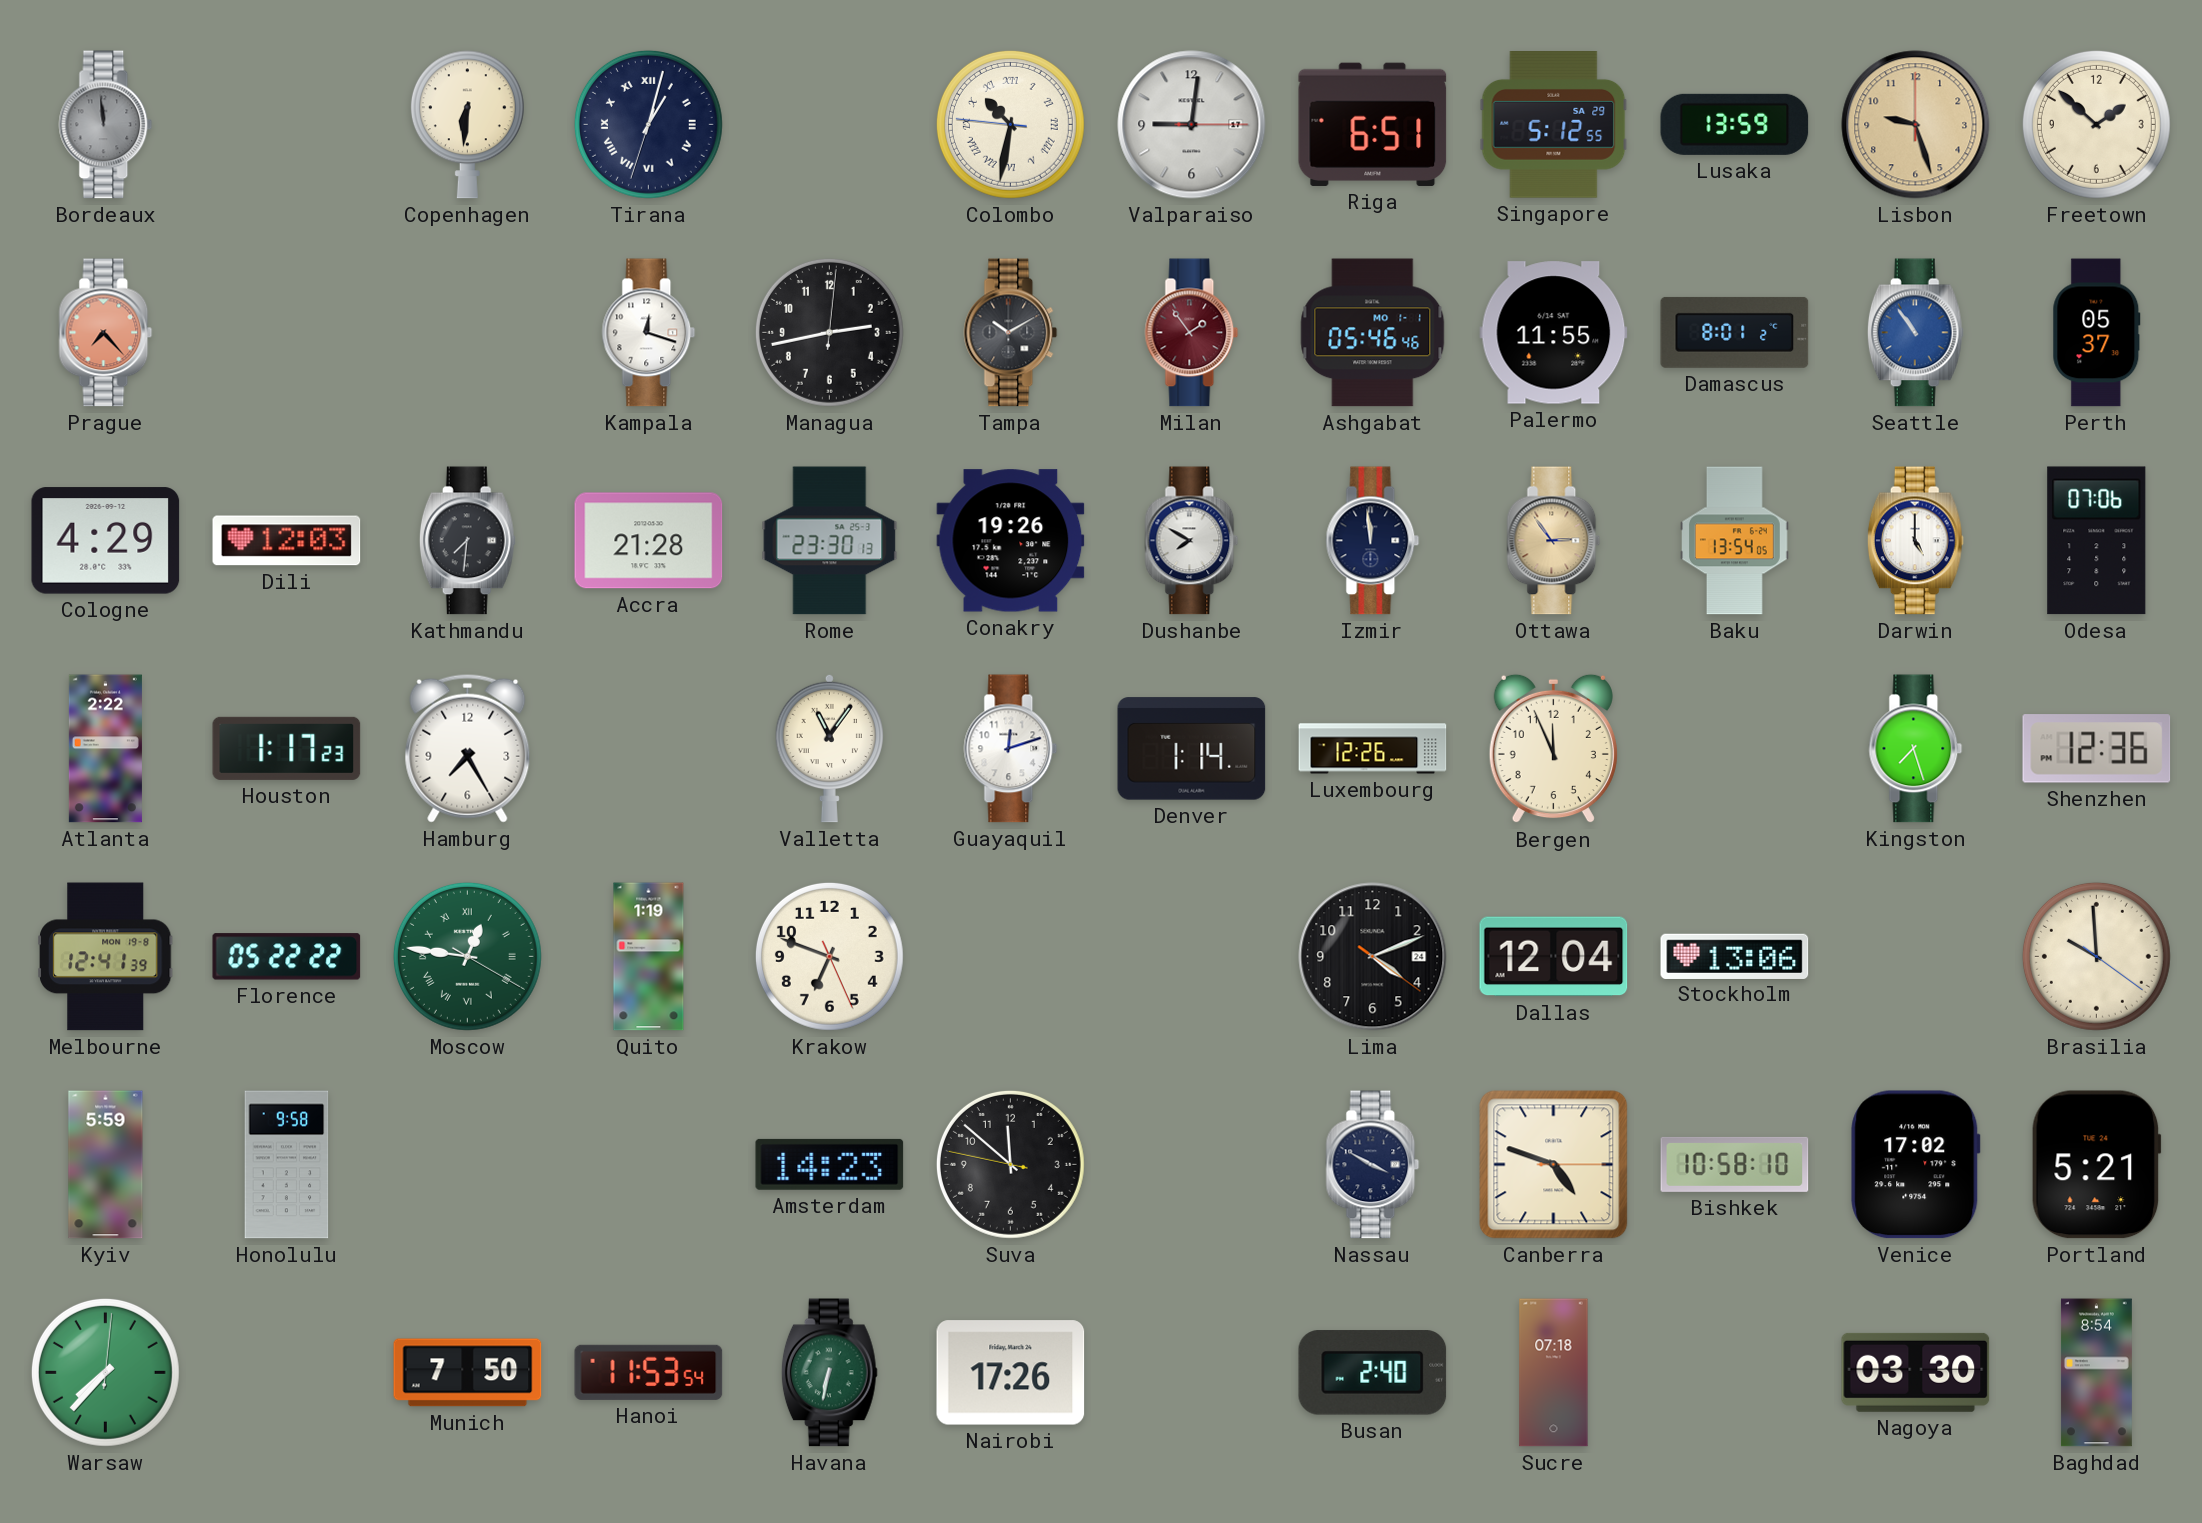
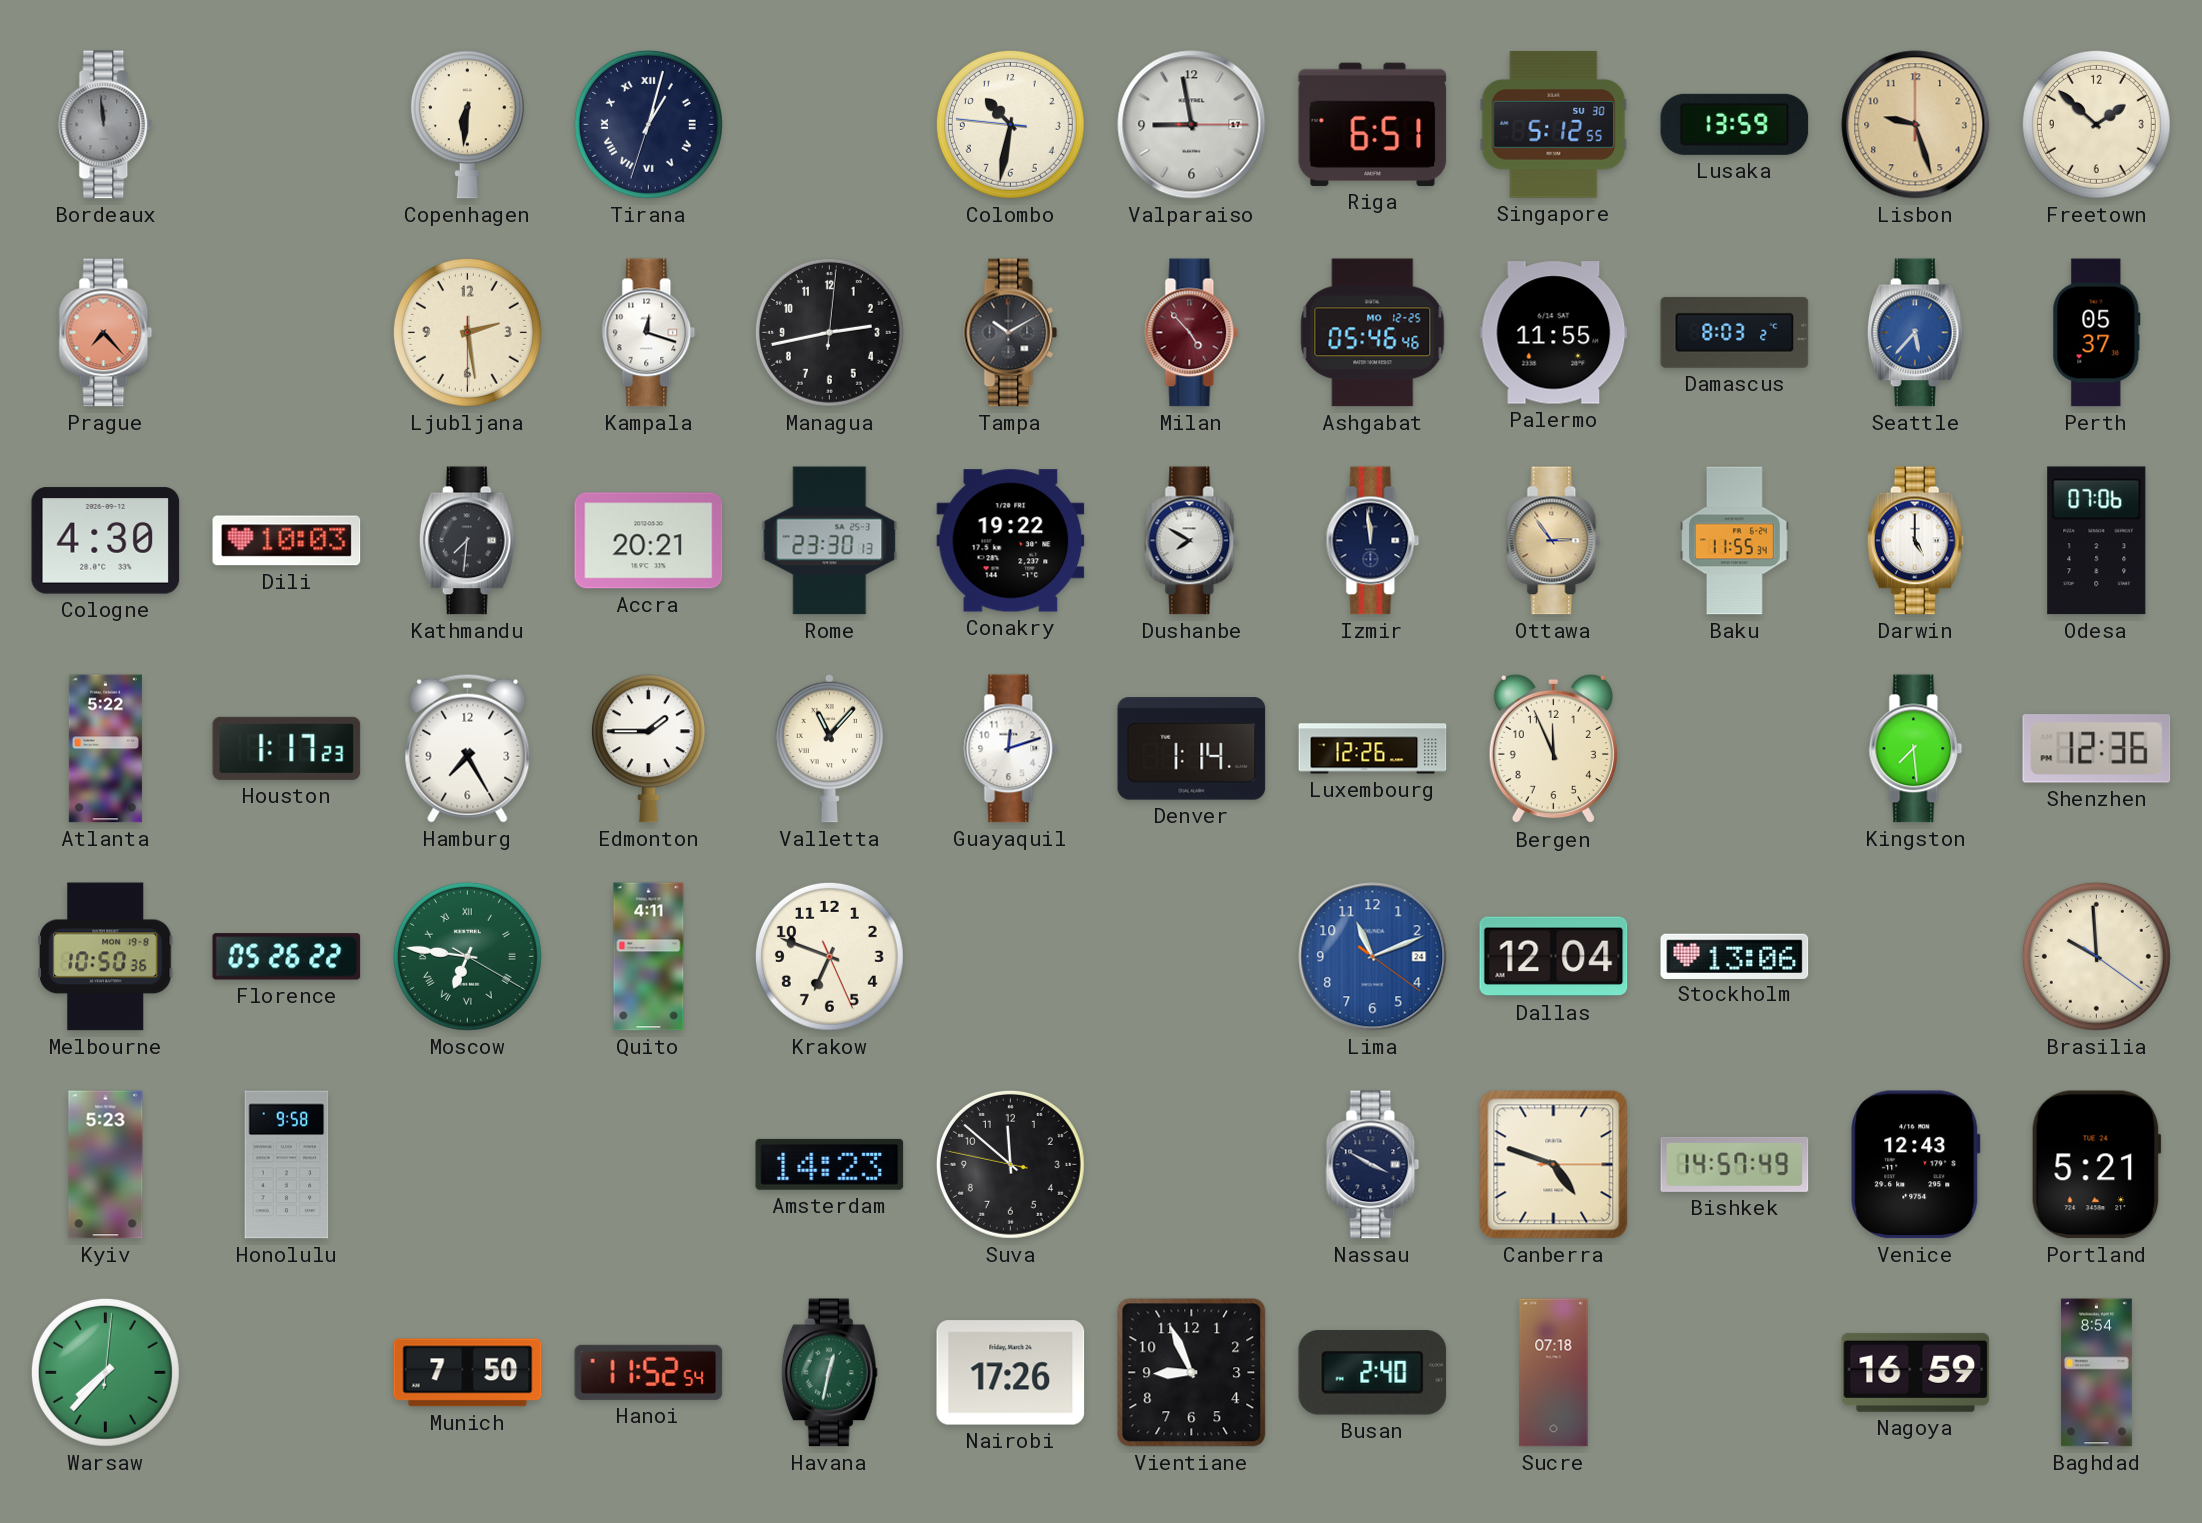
Colombo numerals: Roman -> Arabic (1010, 124)
Valparaiso: 9:01 -> 8:58 (1192, 125)
Singapore date: SA 29 -> SU 30 (1554, 125)
Ljubljana: none -> 2:28 (467, 332)
Milan: 1:54 -> 4:53 (1192, 333)
Ashgabat date: MO 1-1 -> MO 12-25 (1373, 333)
Damascus: 8:01 -> 8:03 (1735, 332)
Seattle: 10:54 -> 5:37 (1915, 333)
Cologne: 4:29 -> 4:30 (106, 541)
Dili: 12:03 -> 10:03 (287, 541)
Accra: 21:28 -> 20:21 (649, 541)
Conakry: 19:26 -> 19:22 (1011, 541)
Baku: 13:54 -> 11:55 (1735, 541)
Atlanta: 2:22 -> 5:22 (105, 749)
Edmonton: none -> 1:45 (648, 749)
Valletta: 11:06 -> 11:07 (829, 748)
Kingston: 7:27 -> 7:29 (1916, 749)
Melbourne: 12:41 -> 10:50 (105, 957)
Florence: 05:22 -> 05:26 (287, 957)
Moscow: 12:46 -> 6:46 (467, 956)
Quito: 1:19 -> 4:11 (649, 957)
Lima: 4:11 -> 11:11 (1373, 957)
Lima dial: black -> blue (1373, 957)
Kyiv: 5:59 -> 5:23 (106, 1165)
Bishkek: 10:58 -> 14:57 (1735, 1164)
Venice: 17:02 -> 12:43 (1916, 1165)
Hanoi: 11:53 -> 11:52 (649, 1372)
Havana: 6:32 -> 12:32 (829, 1373)
Vientiane: none -> 8:56 (1192, 1373)
Nagoya: 03:30 -> 16:59 (1916, 1372)
